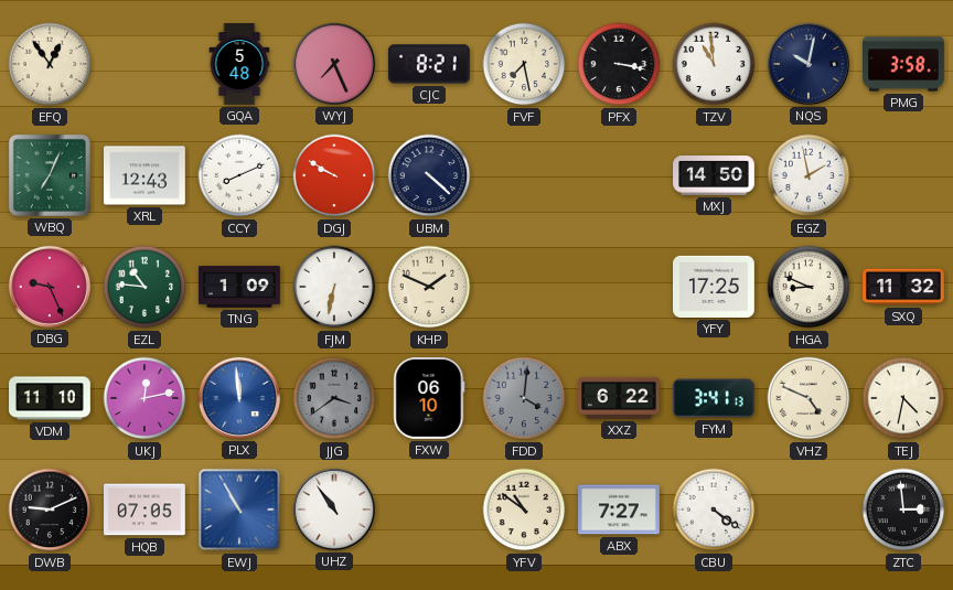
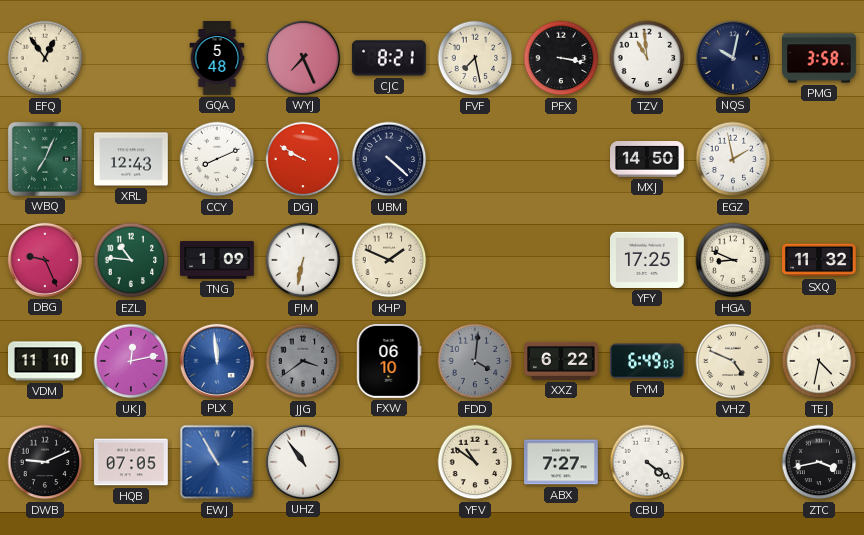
FYM: 3:41 -> 6:49 (648, 361)
ZTC: 2:59 -> 3:43 (819, 462)
